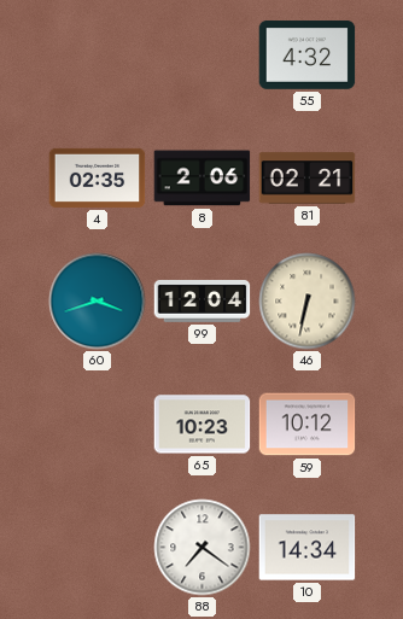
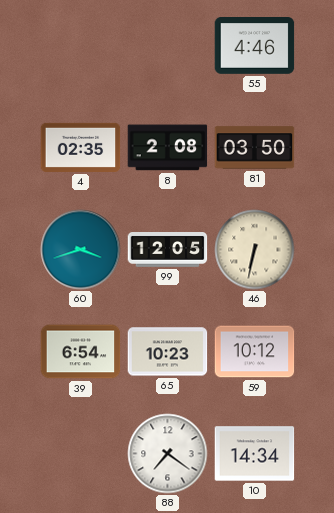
55: 4:32 -> 4:46 (255, 46)
8: 2:06 -> 2:08 (168, 148)
81: 02:21 -> 03:50 (255, 148)
99: 12:04 -> 12:05 (168, 250)
39: none -> 6:54 (81, 352)
